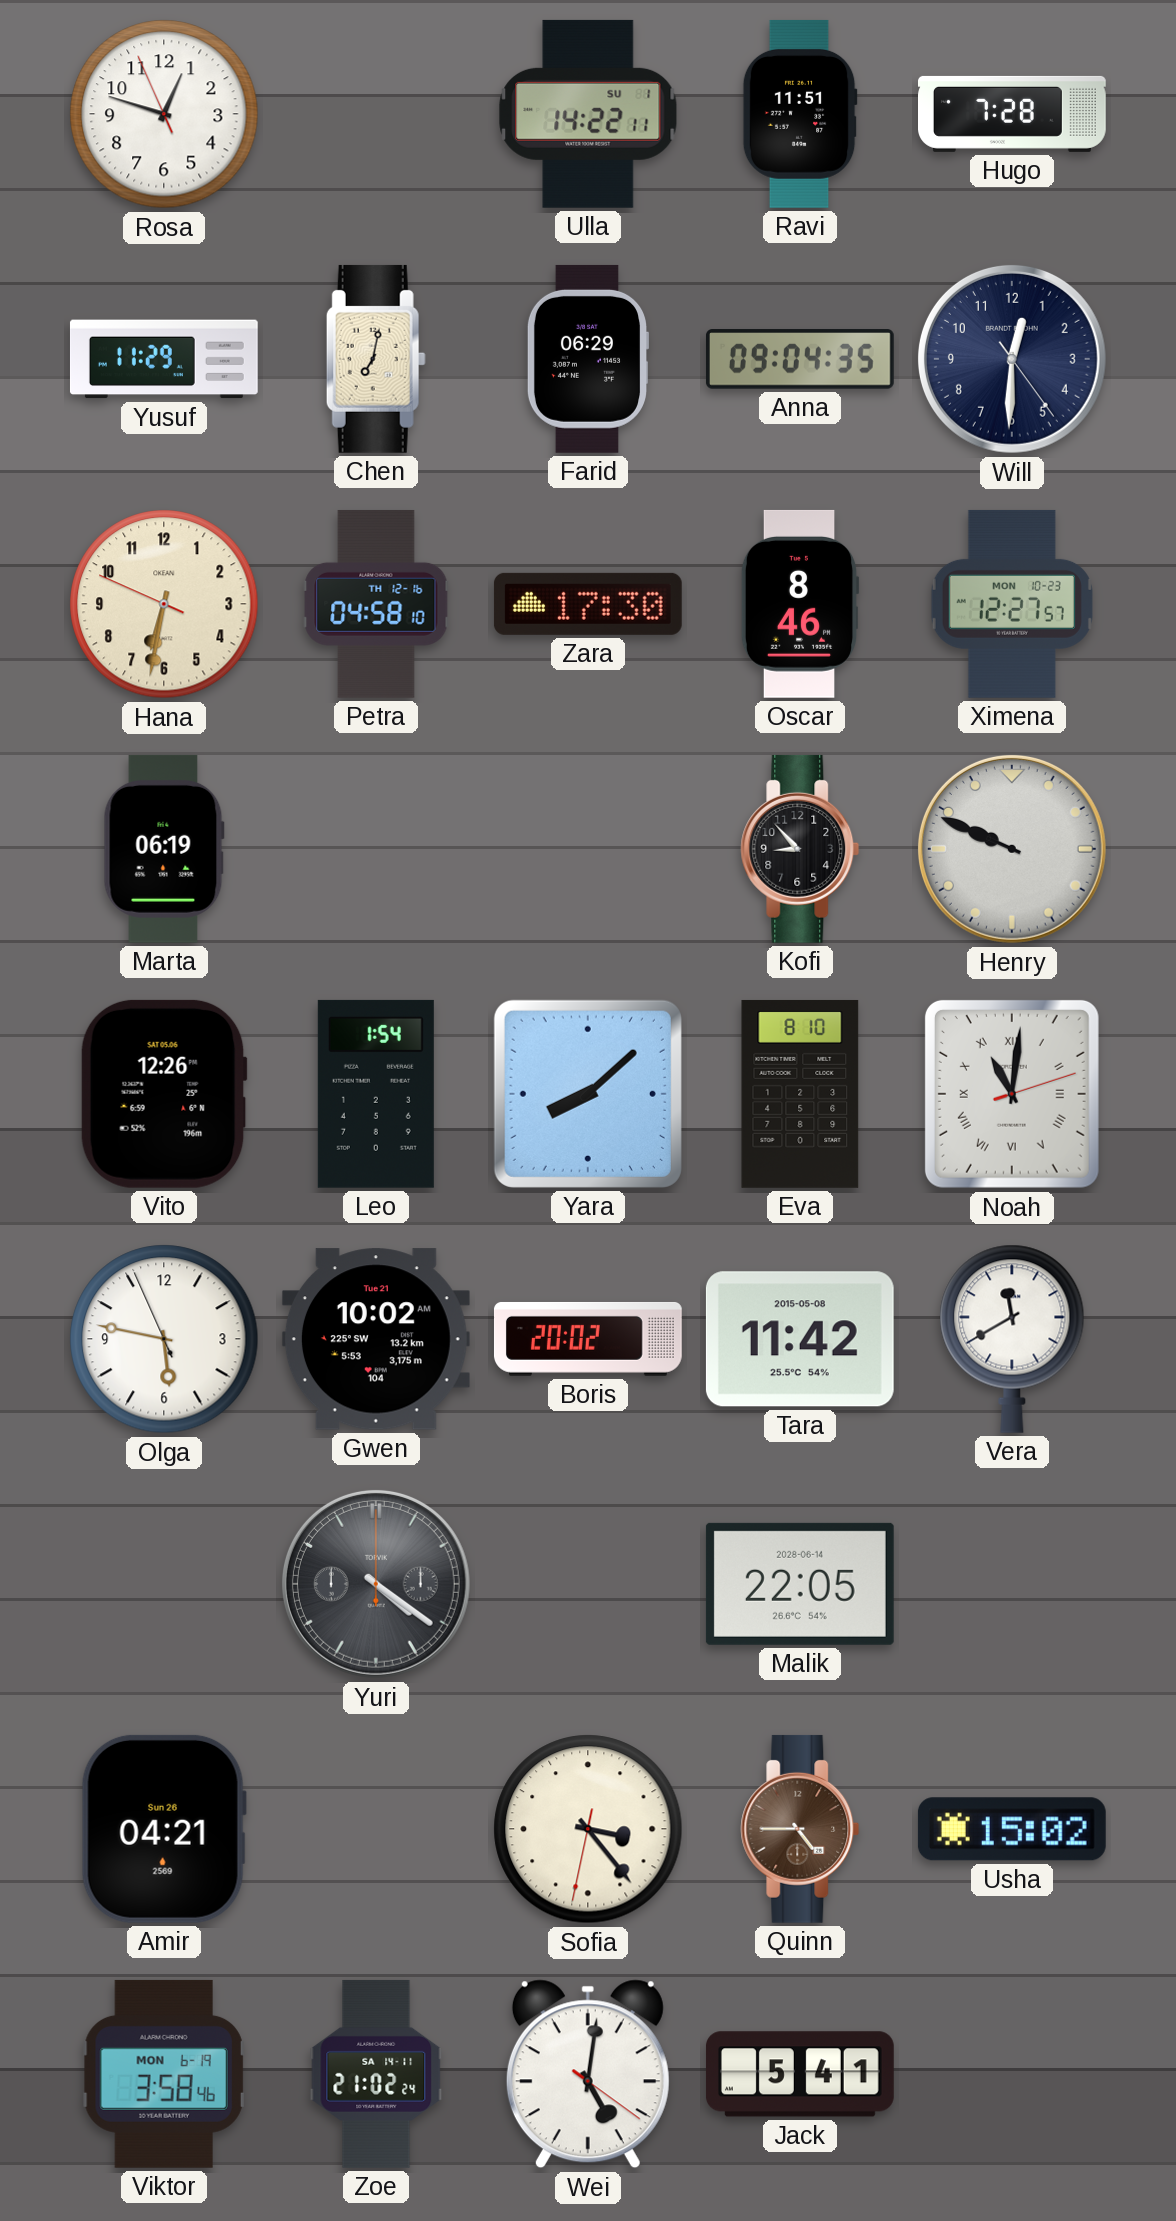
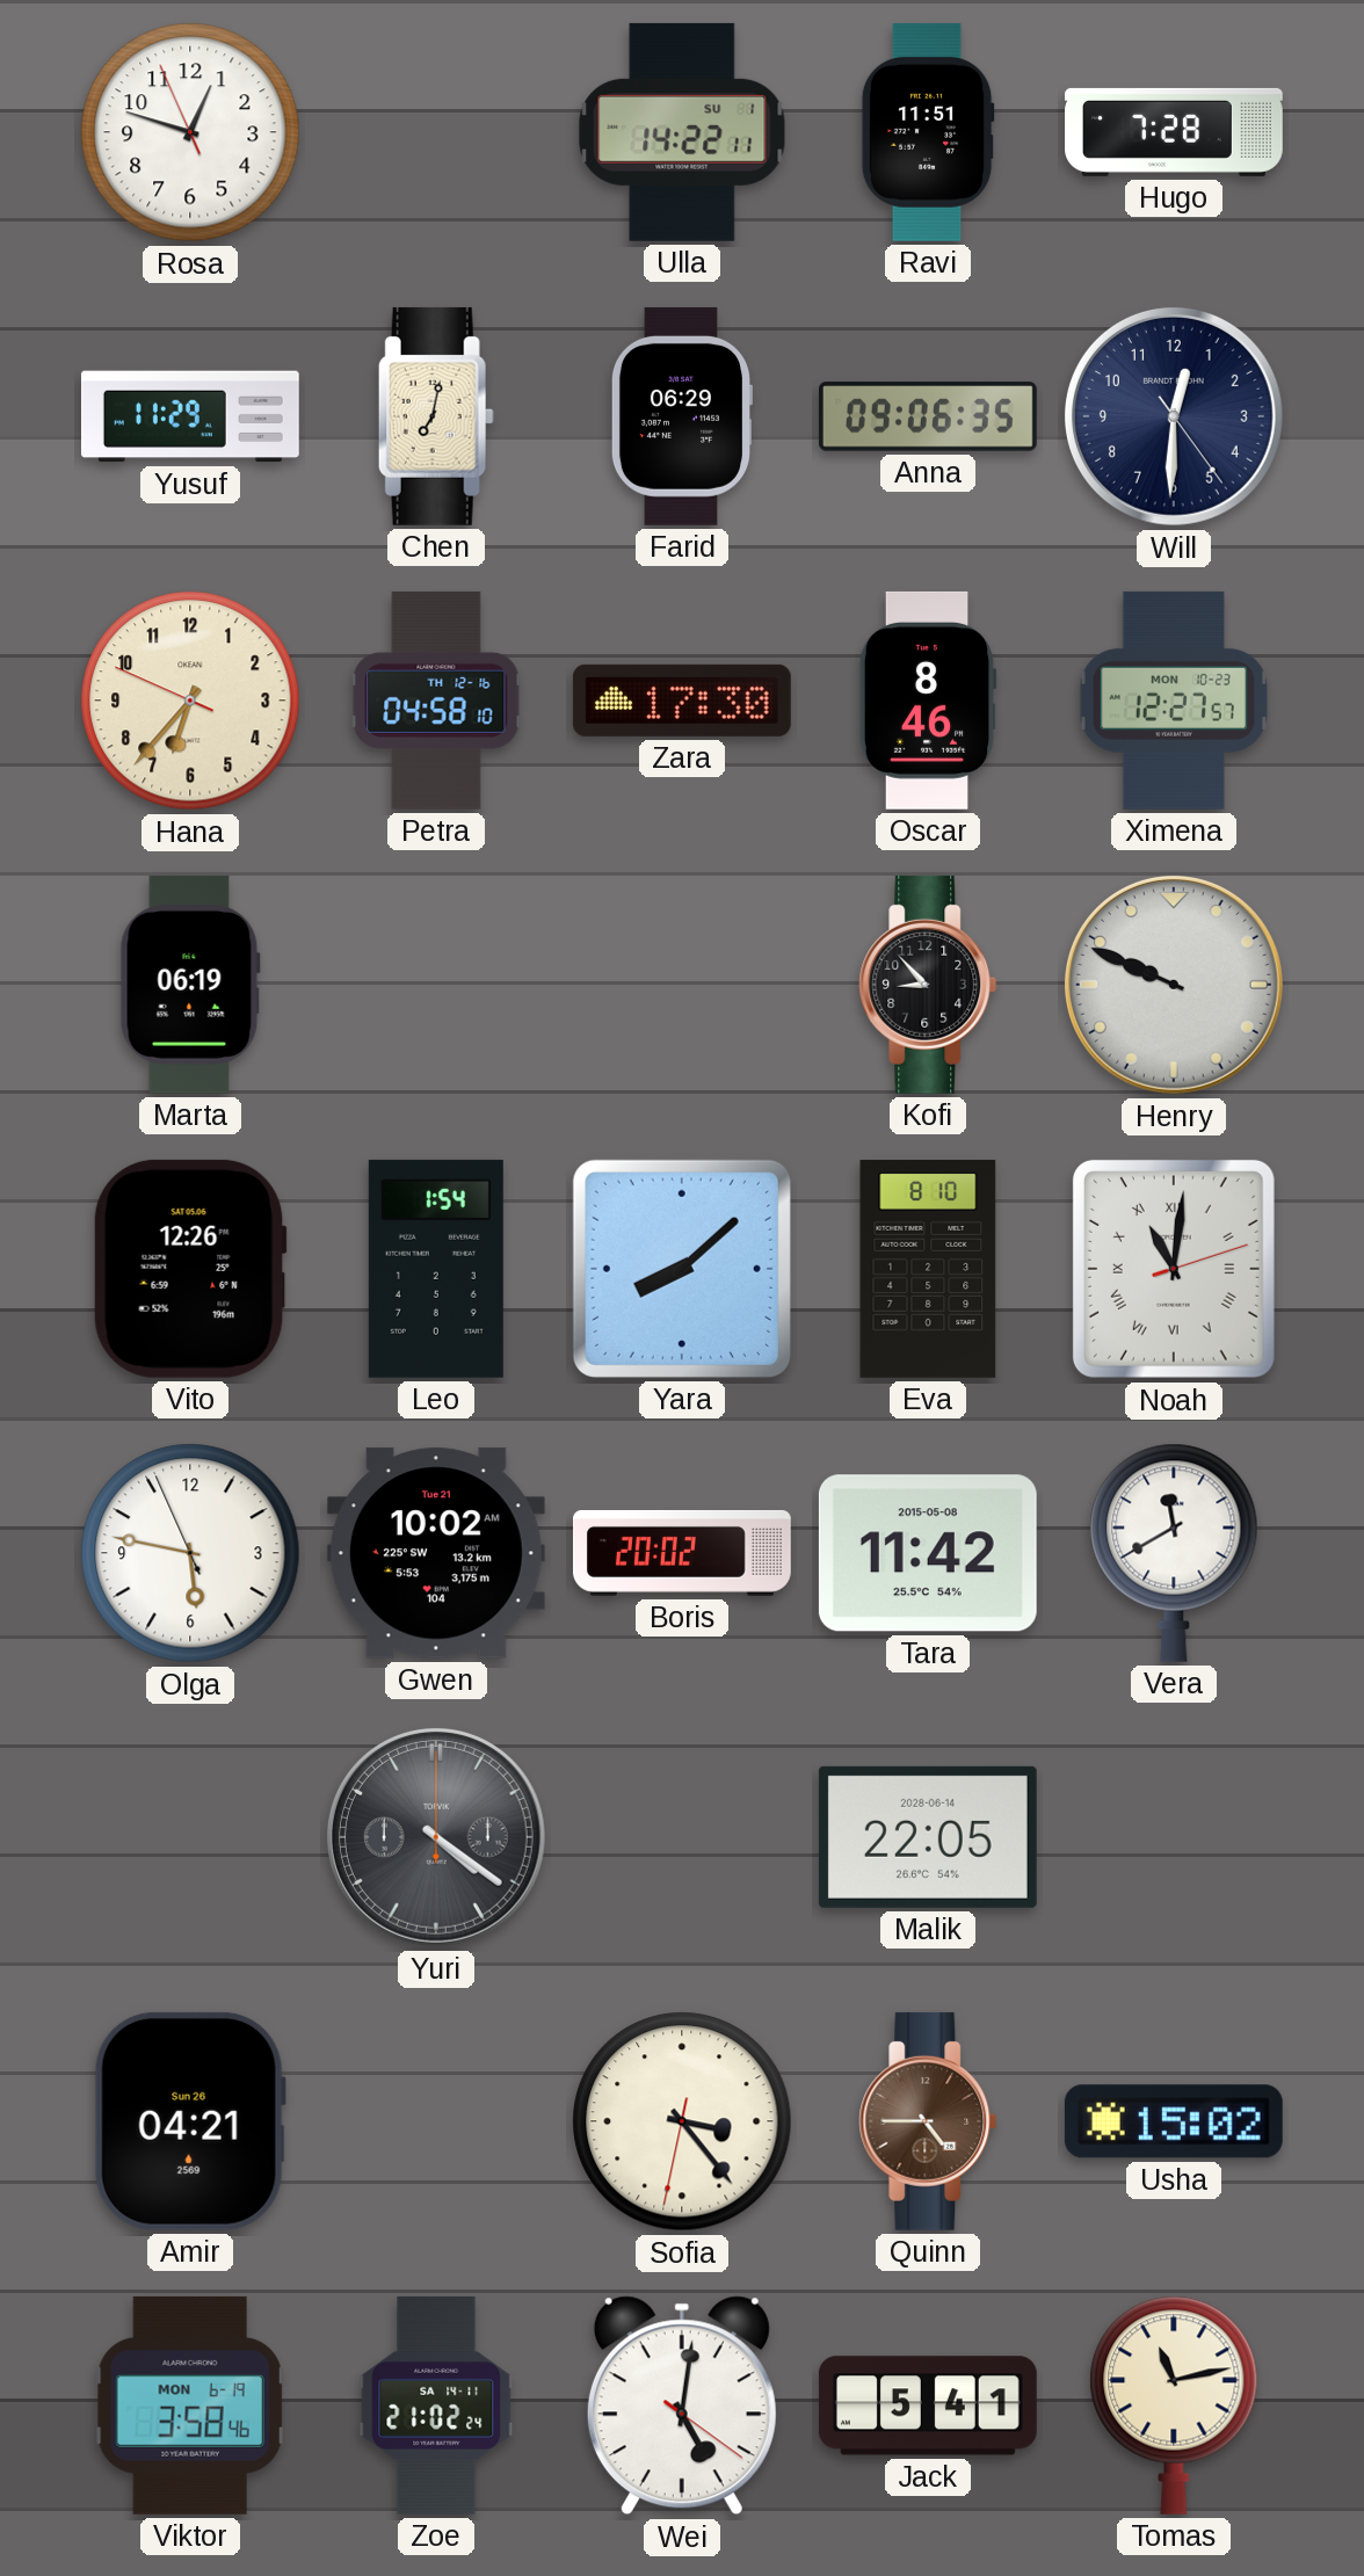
Anna: 09:04 -> 09:06 (928, 416)
Hana: 6:31 -> 6:36 (190, 701)
Tomas: none -> 11:13 (1174, 2406)
